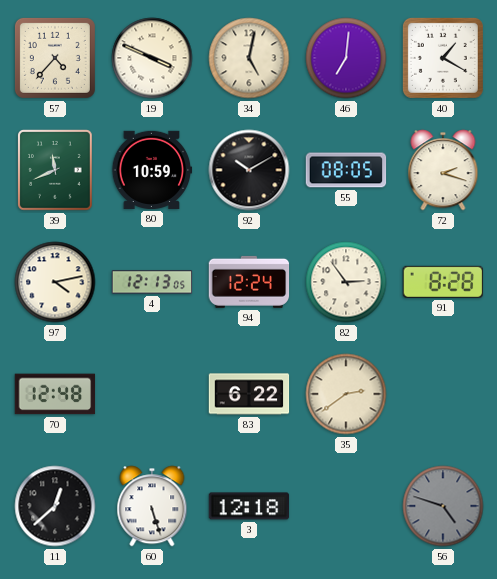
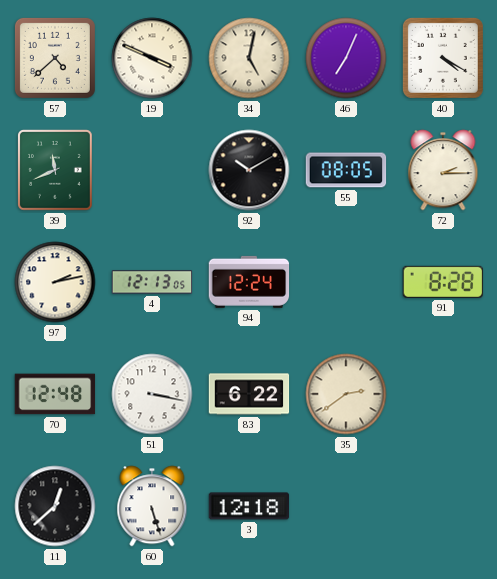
57: 4:37 -> 4:38 (55, 58)
46: 7:01 -> 7:04 (346, 58)
40: 1:20 -> 4:20 (443, 58)
80: 10:59 -> none (152, 170)
72: 2:18 -> 2:15 (443, 170)
97: 4:13 -> 2:13 (55, 282)
82: 2:54 -> none (346, 282)
51: none -> 3:17 (152, 394)
56: 4:48 -> none (443, 506)
